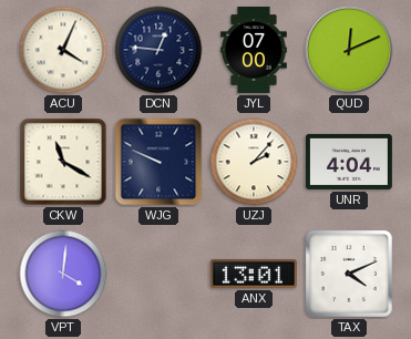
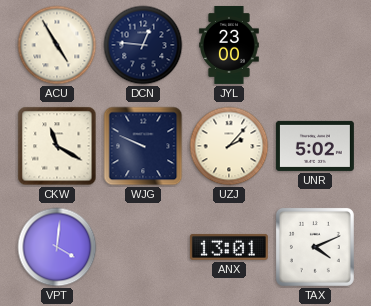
ACU: 4:04 -> 4:55 (57, 45)
JYL: 07:00 -> 23:00 (229, 45)
QUD: 12:11 -> none (349, 50)
UNR: 4:04 -> 5:02 (315, 146)
